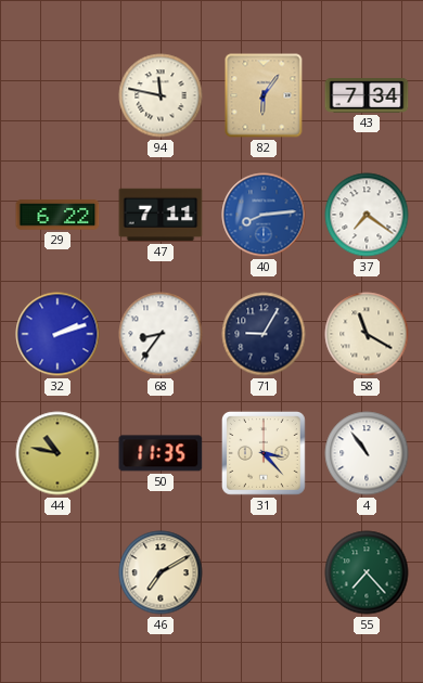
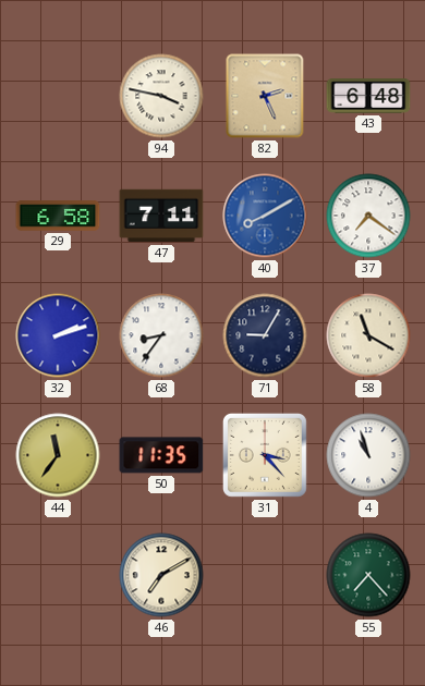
94: 11:47 -> 3:47 (161, 96)
82: 6:06 -> 2:26 (265, 96)
43: 7:34 -> 6:48 (368, 97)
29: 6:22 -> 6:58 (58, 216)
40: 8:14 -> 8:10 (265, 216)
44: 10:47 -> 11:36 (58, 455)
4: 10:54 -> 10:57 (368, 455)
